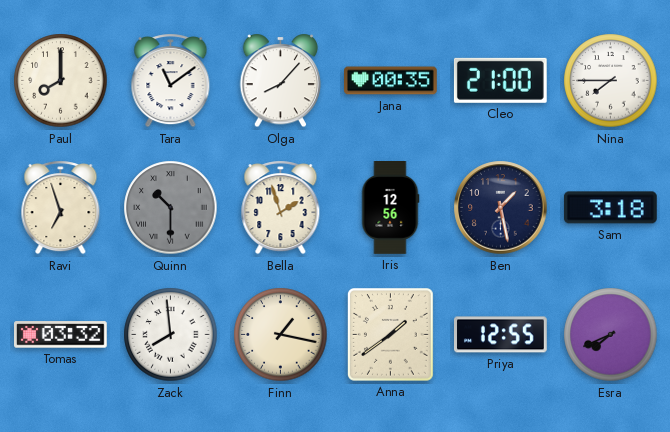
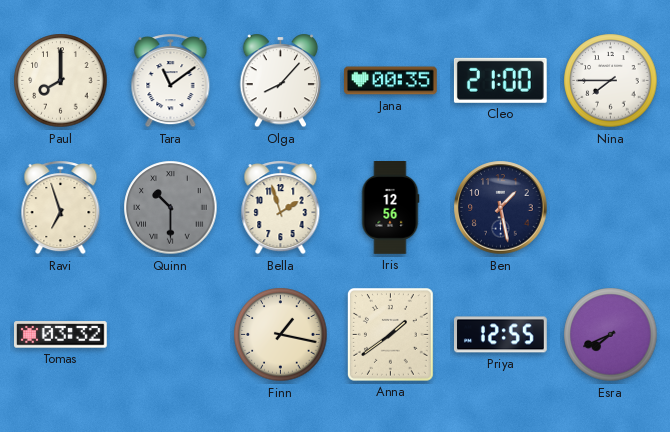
Sam: 3:18 -> none (610, 208)
Zack: 7:59 -> none (171, 335)
